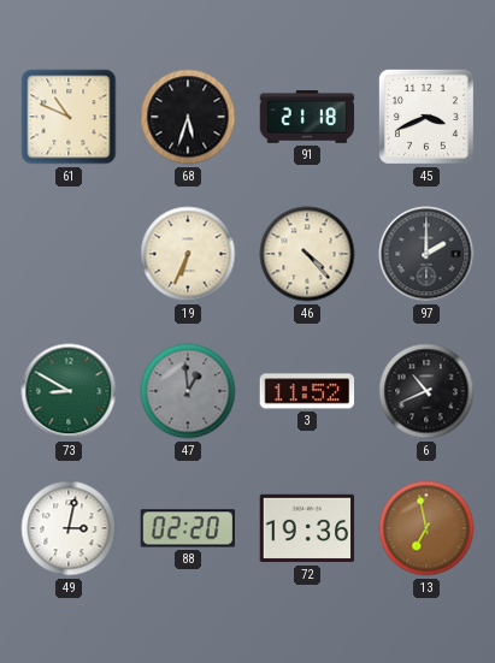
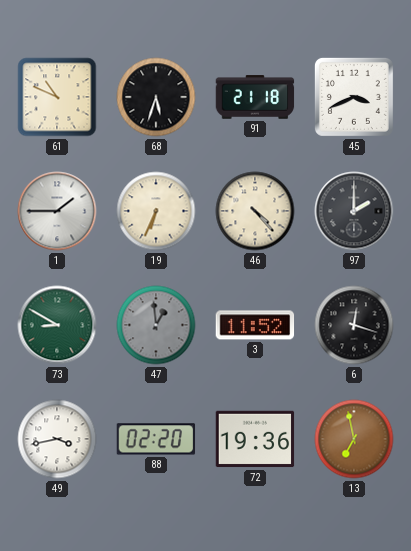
1: none -> 1:45 (57, 211)
6: 10:41 -> 12:18 (354, 325)
49: 3:02 -> 3:43 (57, 439)
